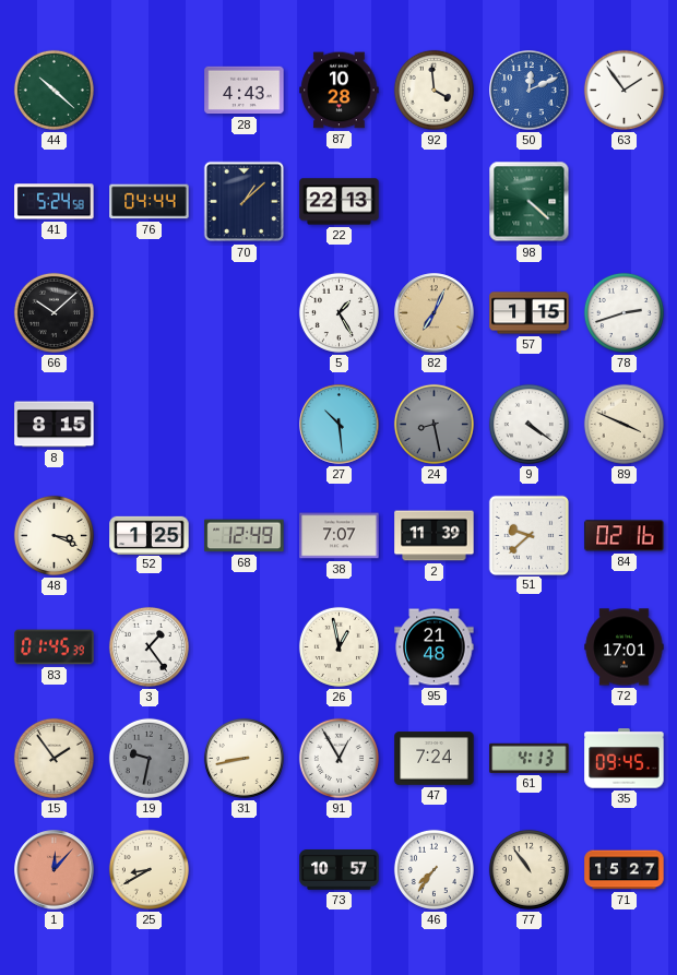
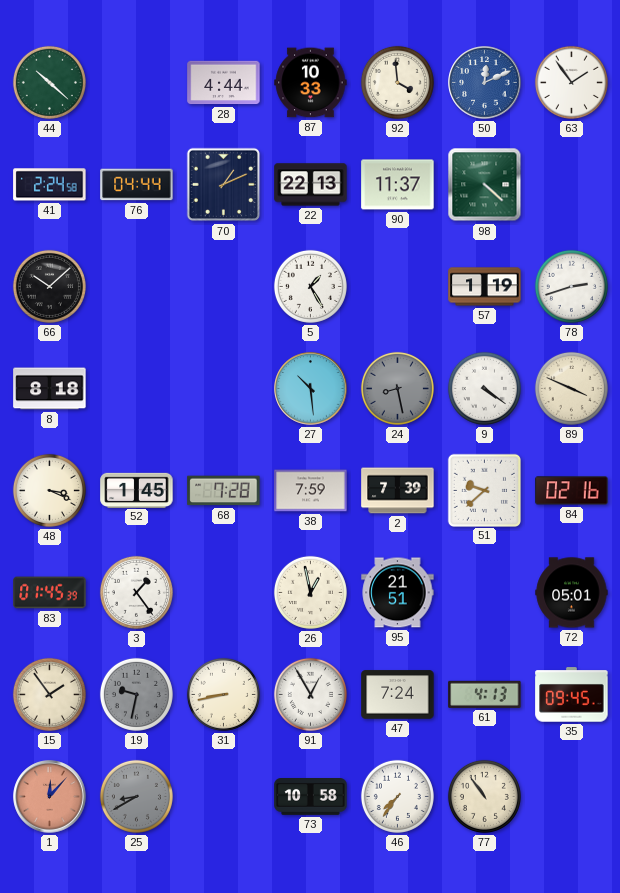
28: 4:43 -> 4:44 (224, 83)
87: 10:28 -> 10:33 (311, 83)
41: 5:24 -> 2:24 (50, 185)
70: 1:08 -> 1:11 (224, 185)
90: none -> 11:37 (398, 185)
82: 7:04 -> none (435, 313)
57: 1:15 -> 1:19 (485, 287)
8: 8:15 -> 8:18 (50, 389)
52: 1:25 -> 1:45 (137, 490)
68: 12:49 -> 7:28 (224, 491)
38: 7:07 -> 7:59 (311, 491)
2: 11:39 -> 7:39 (398, 491)
95: 21:48 -> 21:51 (398, 593)
72: 17:01 -> 05:01 (572, 593)
25 dial: cream -> grey (136, 796)
73: 10:57 -> 10:58 (311, 797)
71: 15:27 -> none (625, 870)
